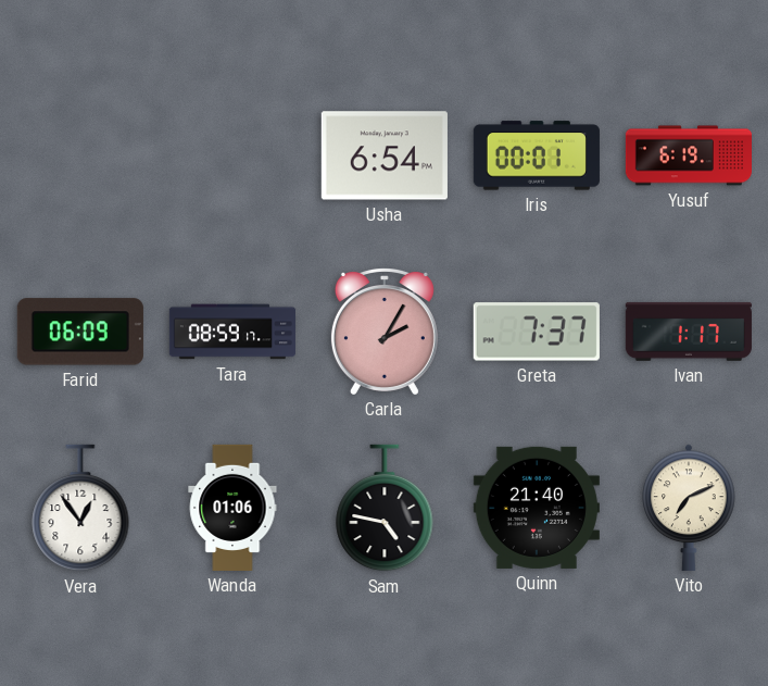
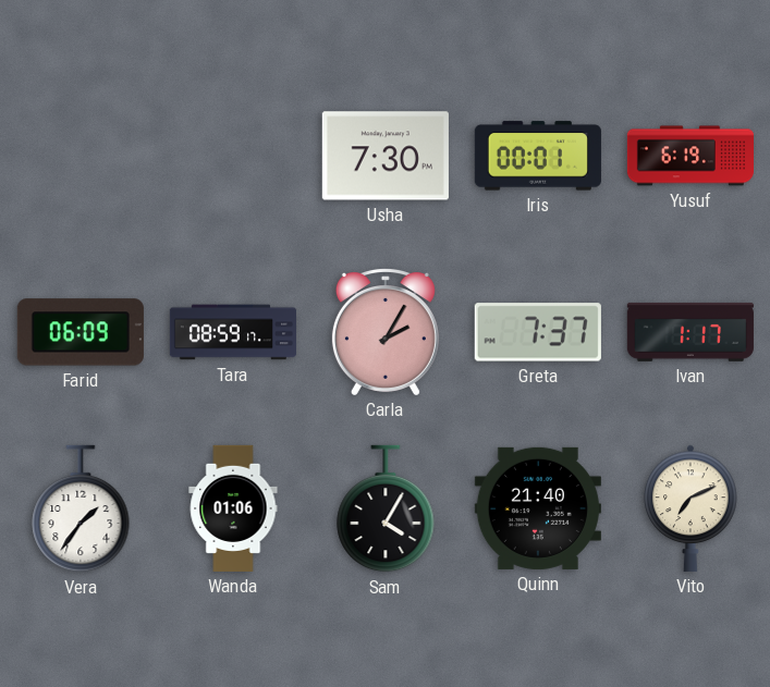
Usha: 6:54 -> 7:30 (386, 156)
Vera: 12:54 -> 1:36 (81, 508)
Sam: 4:47 -> 4:05 (386, 508)
